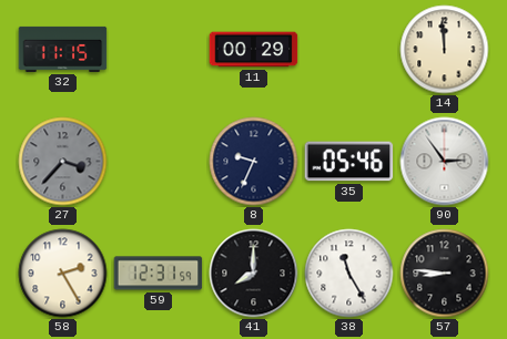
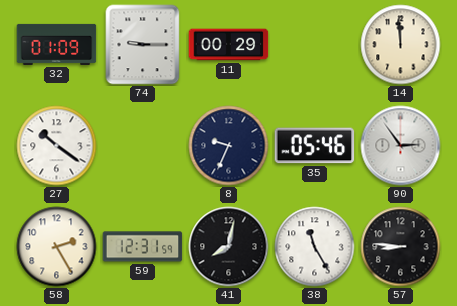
32: 11:15 -> 01:09 (57, 44)
74: none -> 9:15 (143, 45)
27: 3:37 -> 10:21 (57, 146)
27 dial: grey -> white (57, 146)
41: 8:00 -> 8:02 (229, 247)
